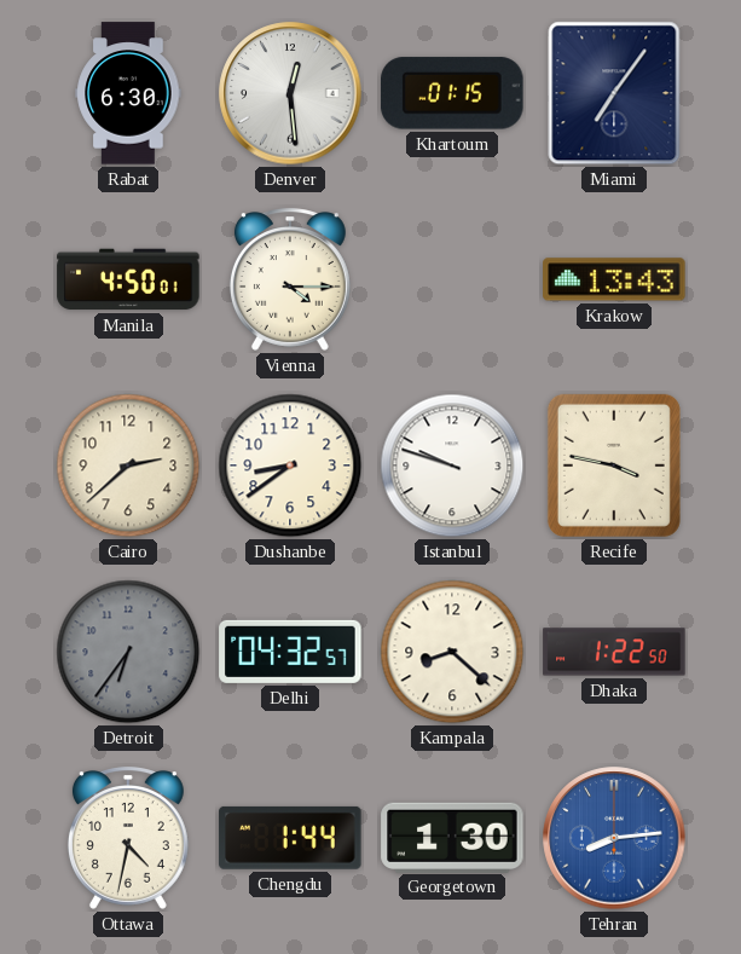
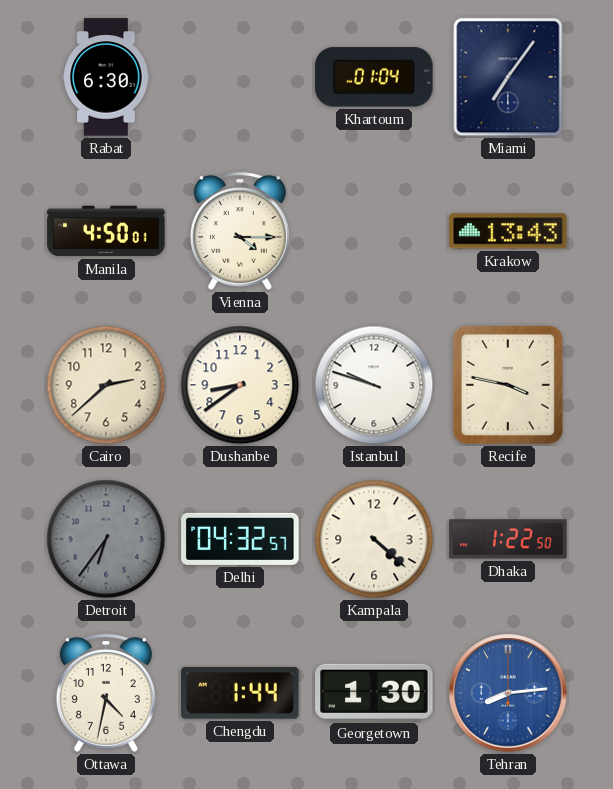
Denver: 12:29 -> none (290, 93)
Khartoum: 01:15 -> 01:04 (374, 77)
Kampala: 8:22 -> 4:22 (374, 539)
